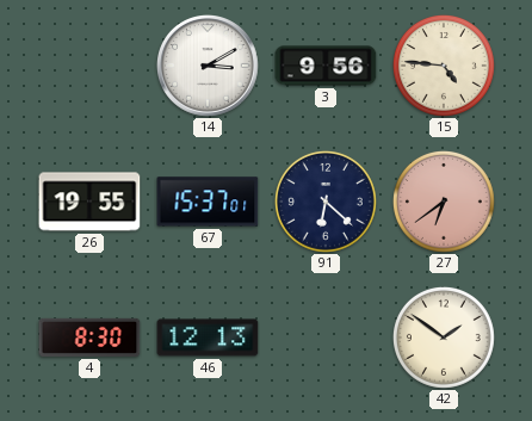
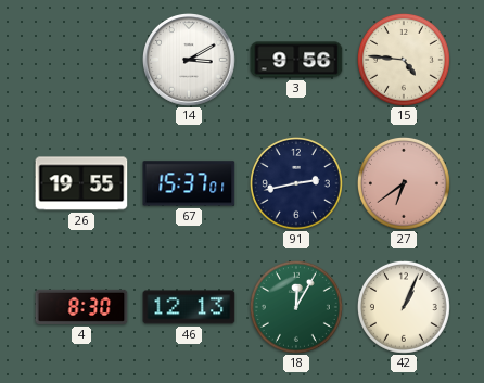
91: 6:22 -> 2:43 (296, 183)
18: none -> 12:05 (296, 307)
42: 1:51 -> 1:04 (404, 307)
